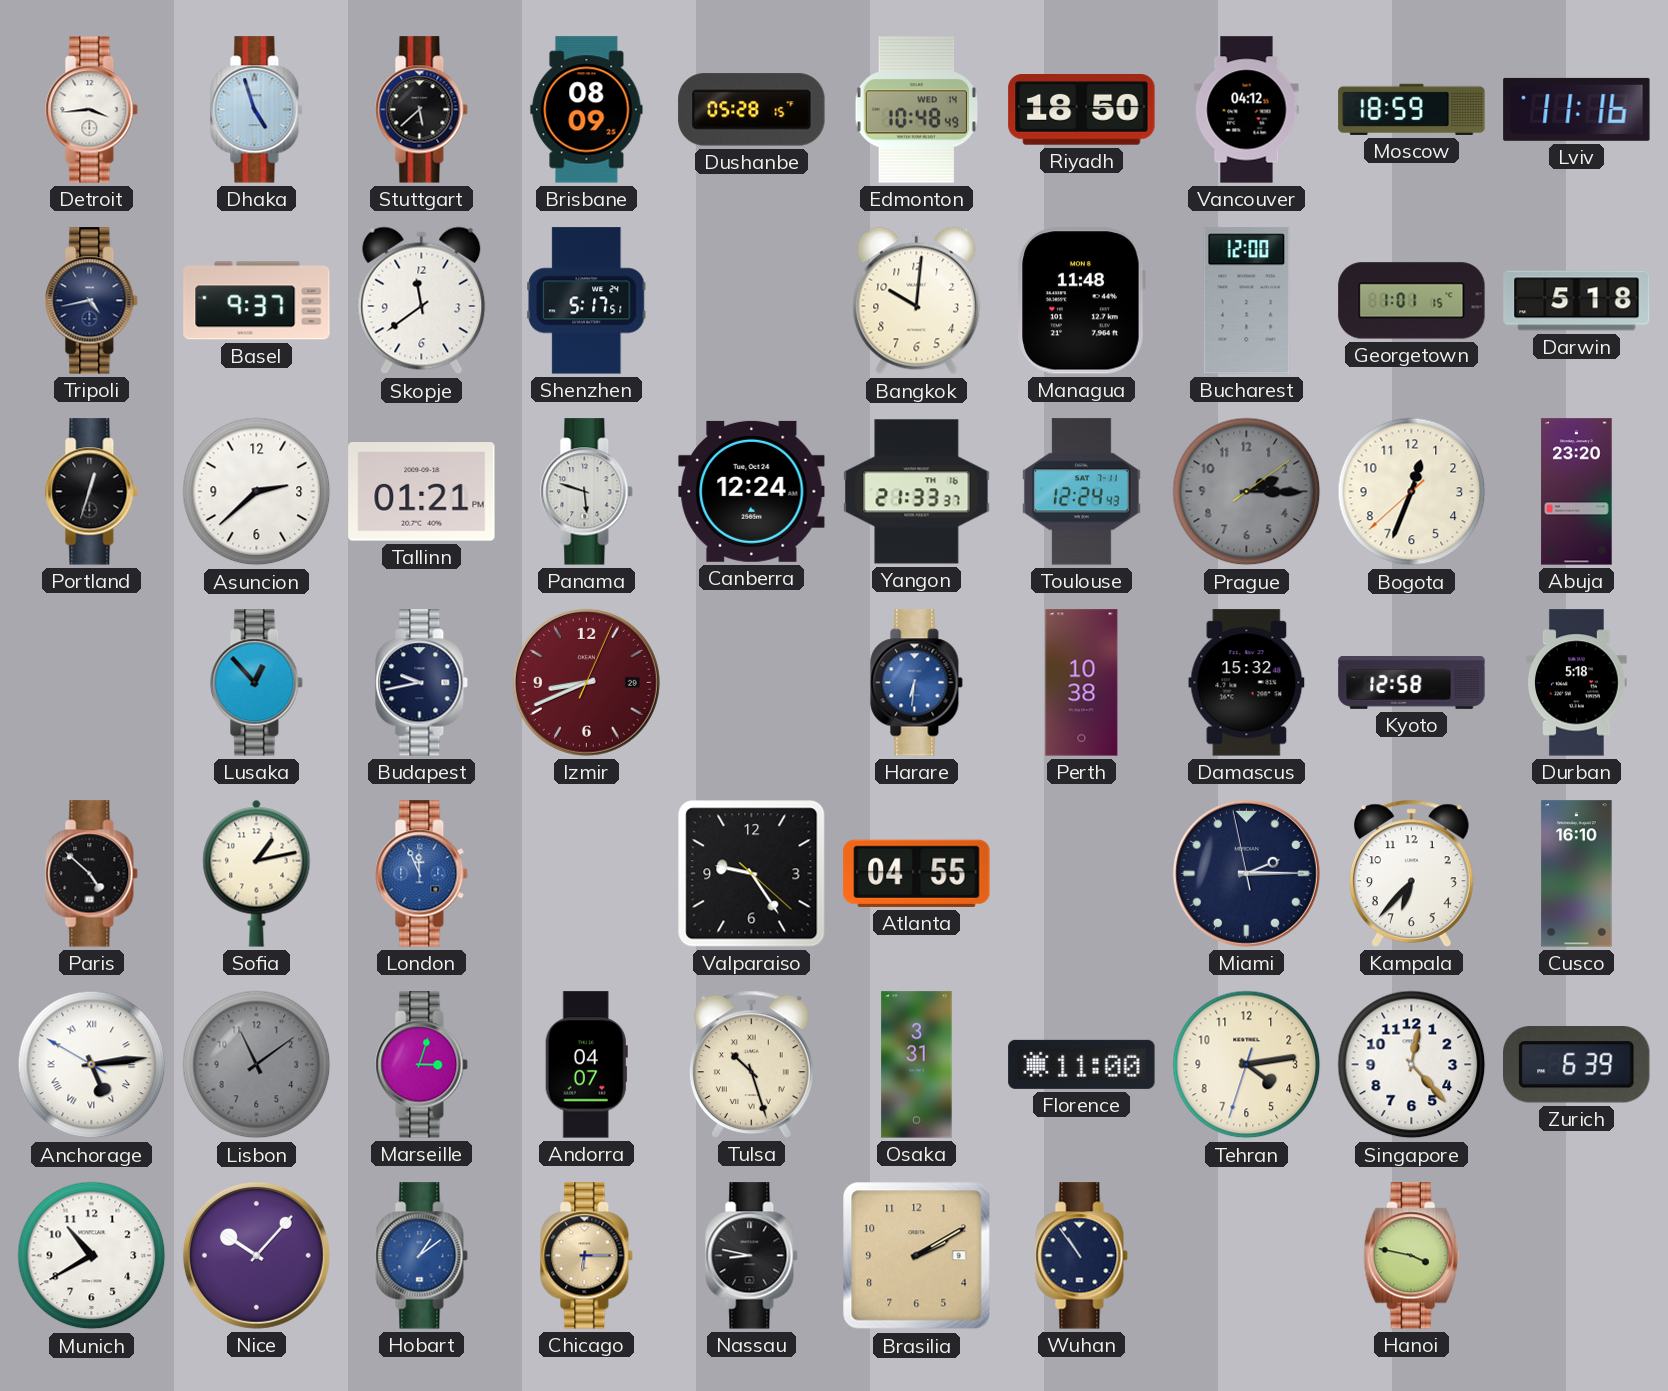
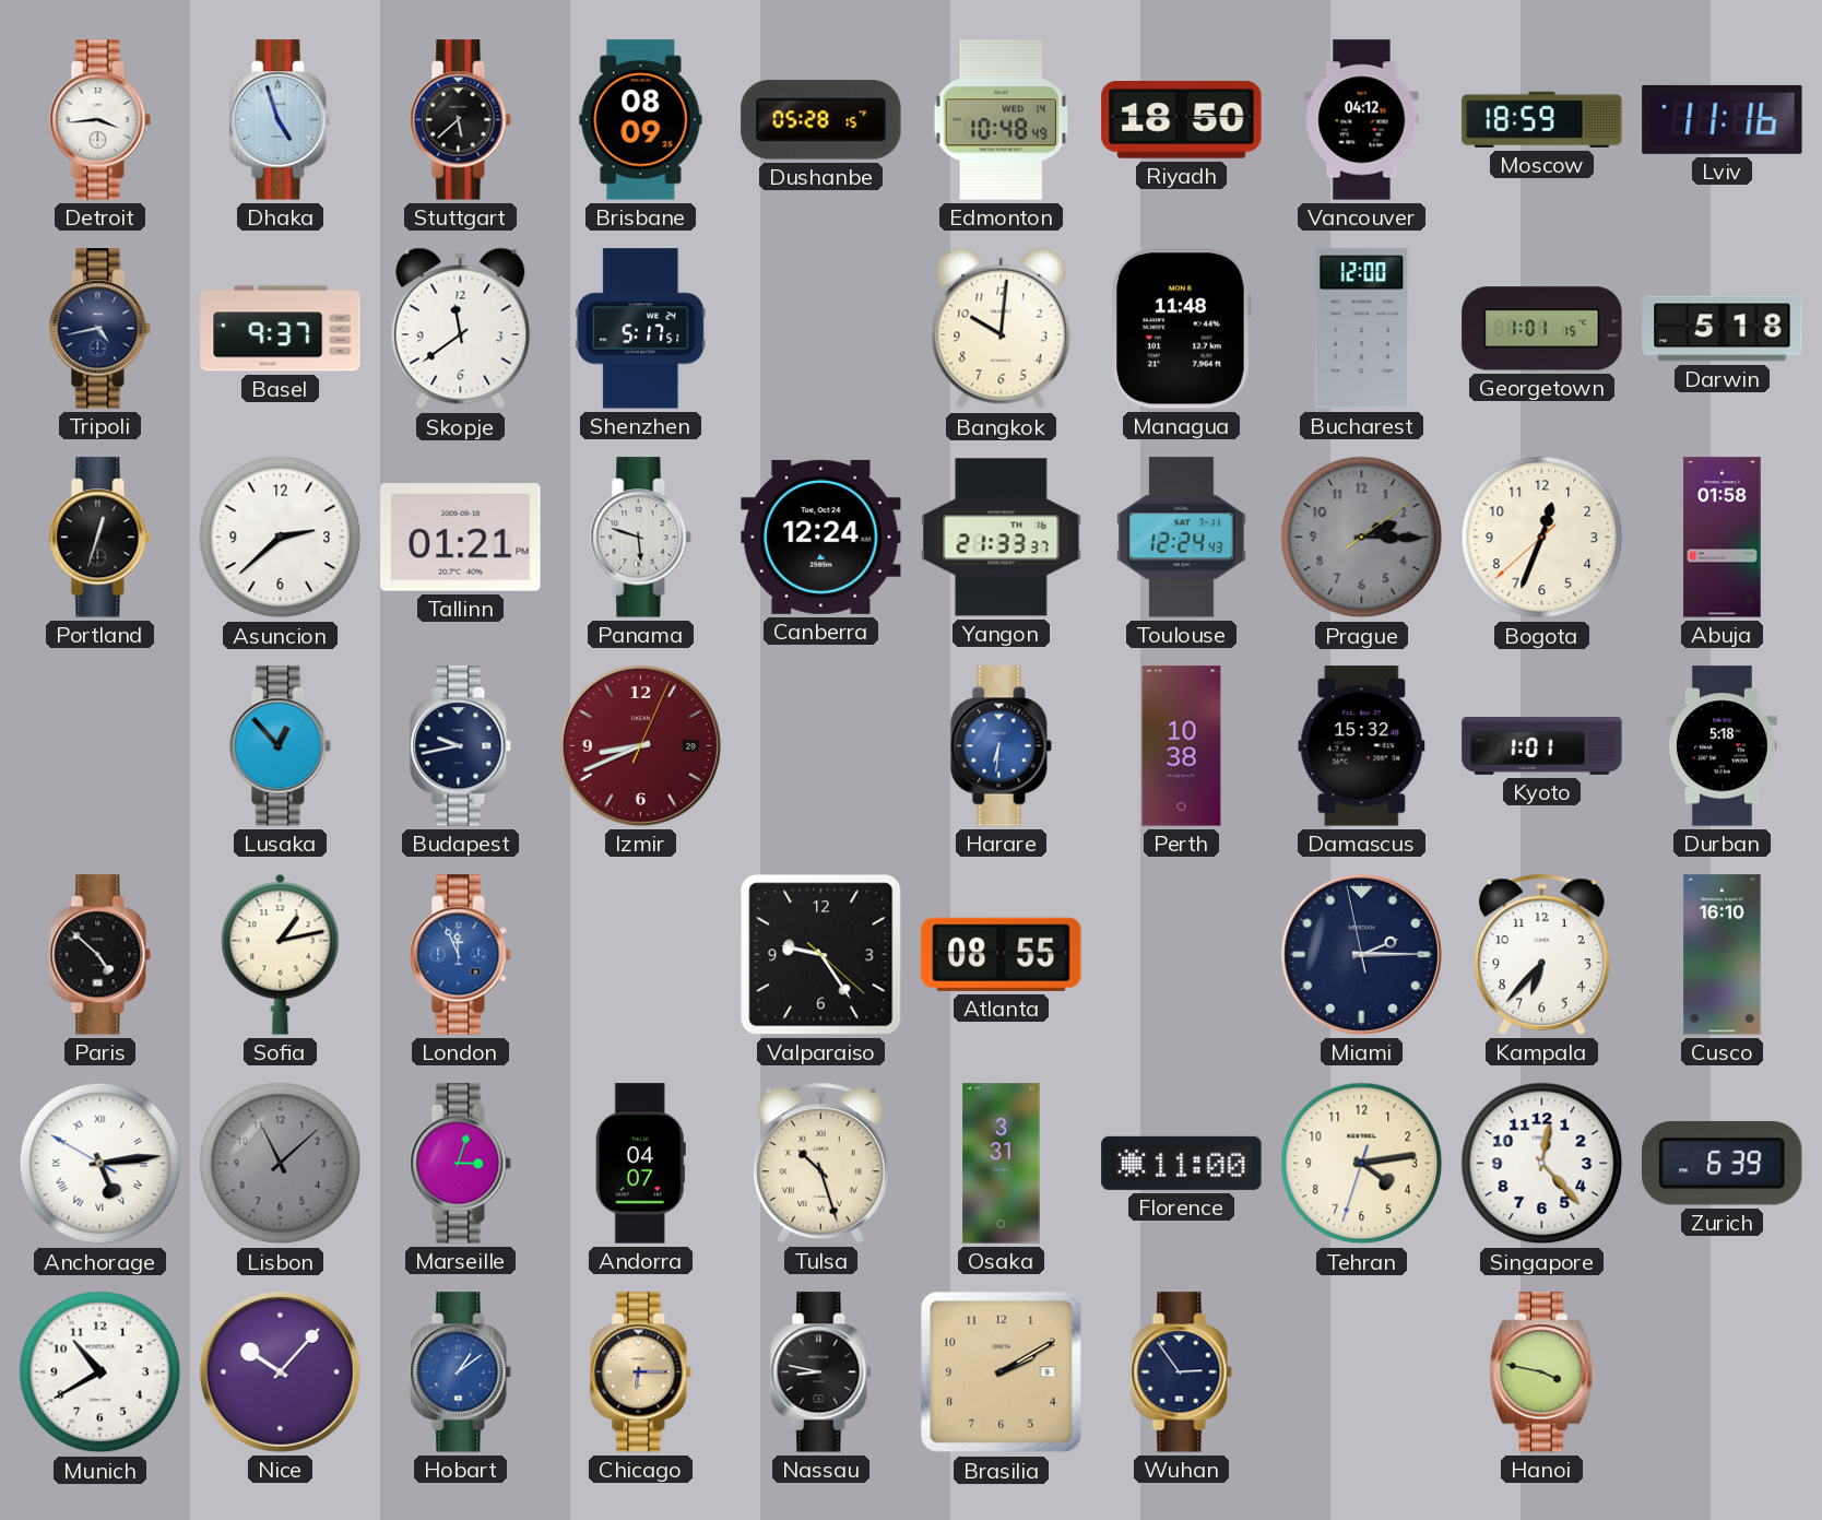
Abuja: 23:20 -> 01:58 (1723, 538)
Kyoto: 12:58 -> 1:01 (1542, 746)
Atlanta: 04:55 -> 08:55 (1002, 954)
Lisbon: 11:09 -> 11:08 (281, 1164)
Wuhan: 10:54 -> 2:54 (1182, 1372)
